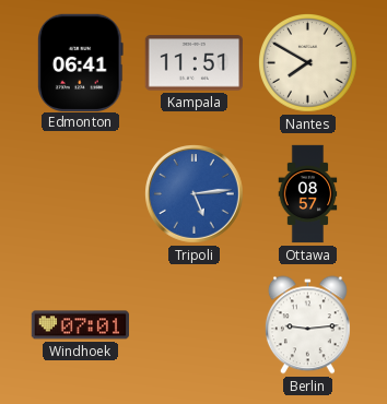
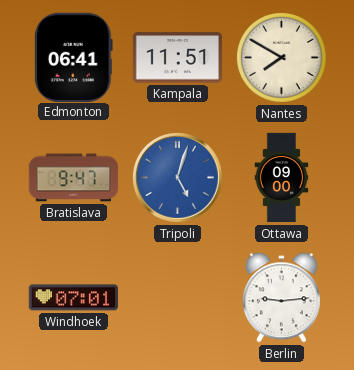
Bratislava: none -> 9:47 (74, 178)
Tripoli: 5:14 -> 5:03 (178, 178)
Ottawa: 08:57 -> 09:00 (282, 178)
